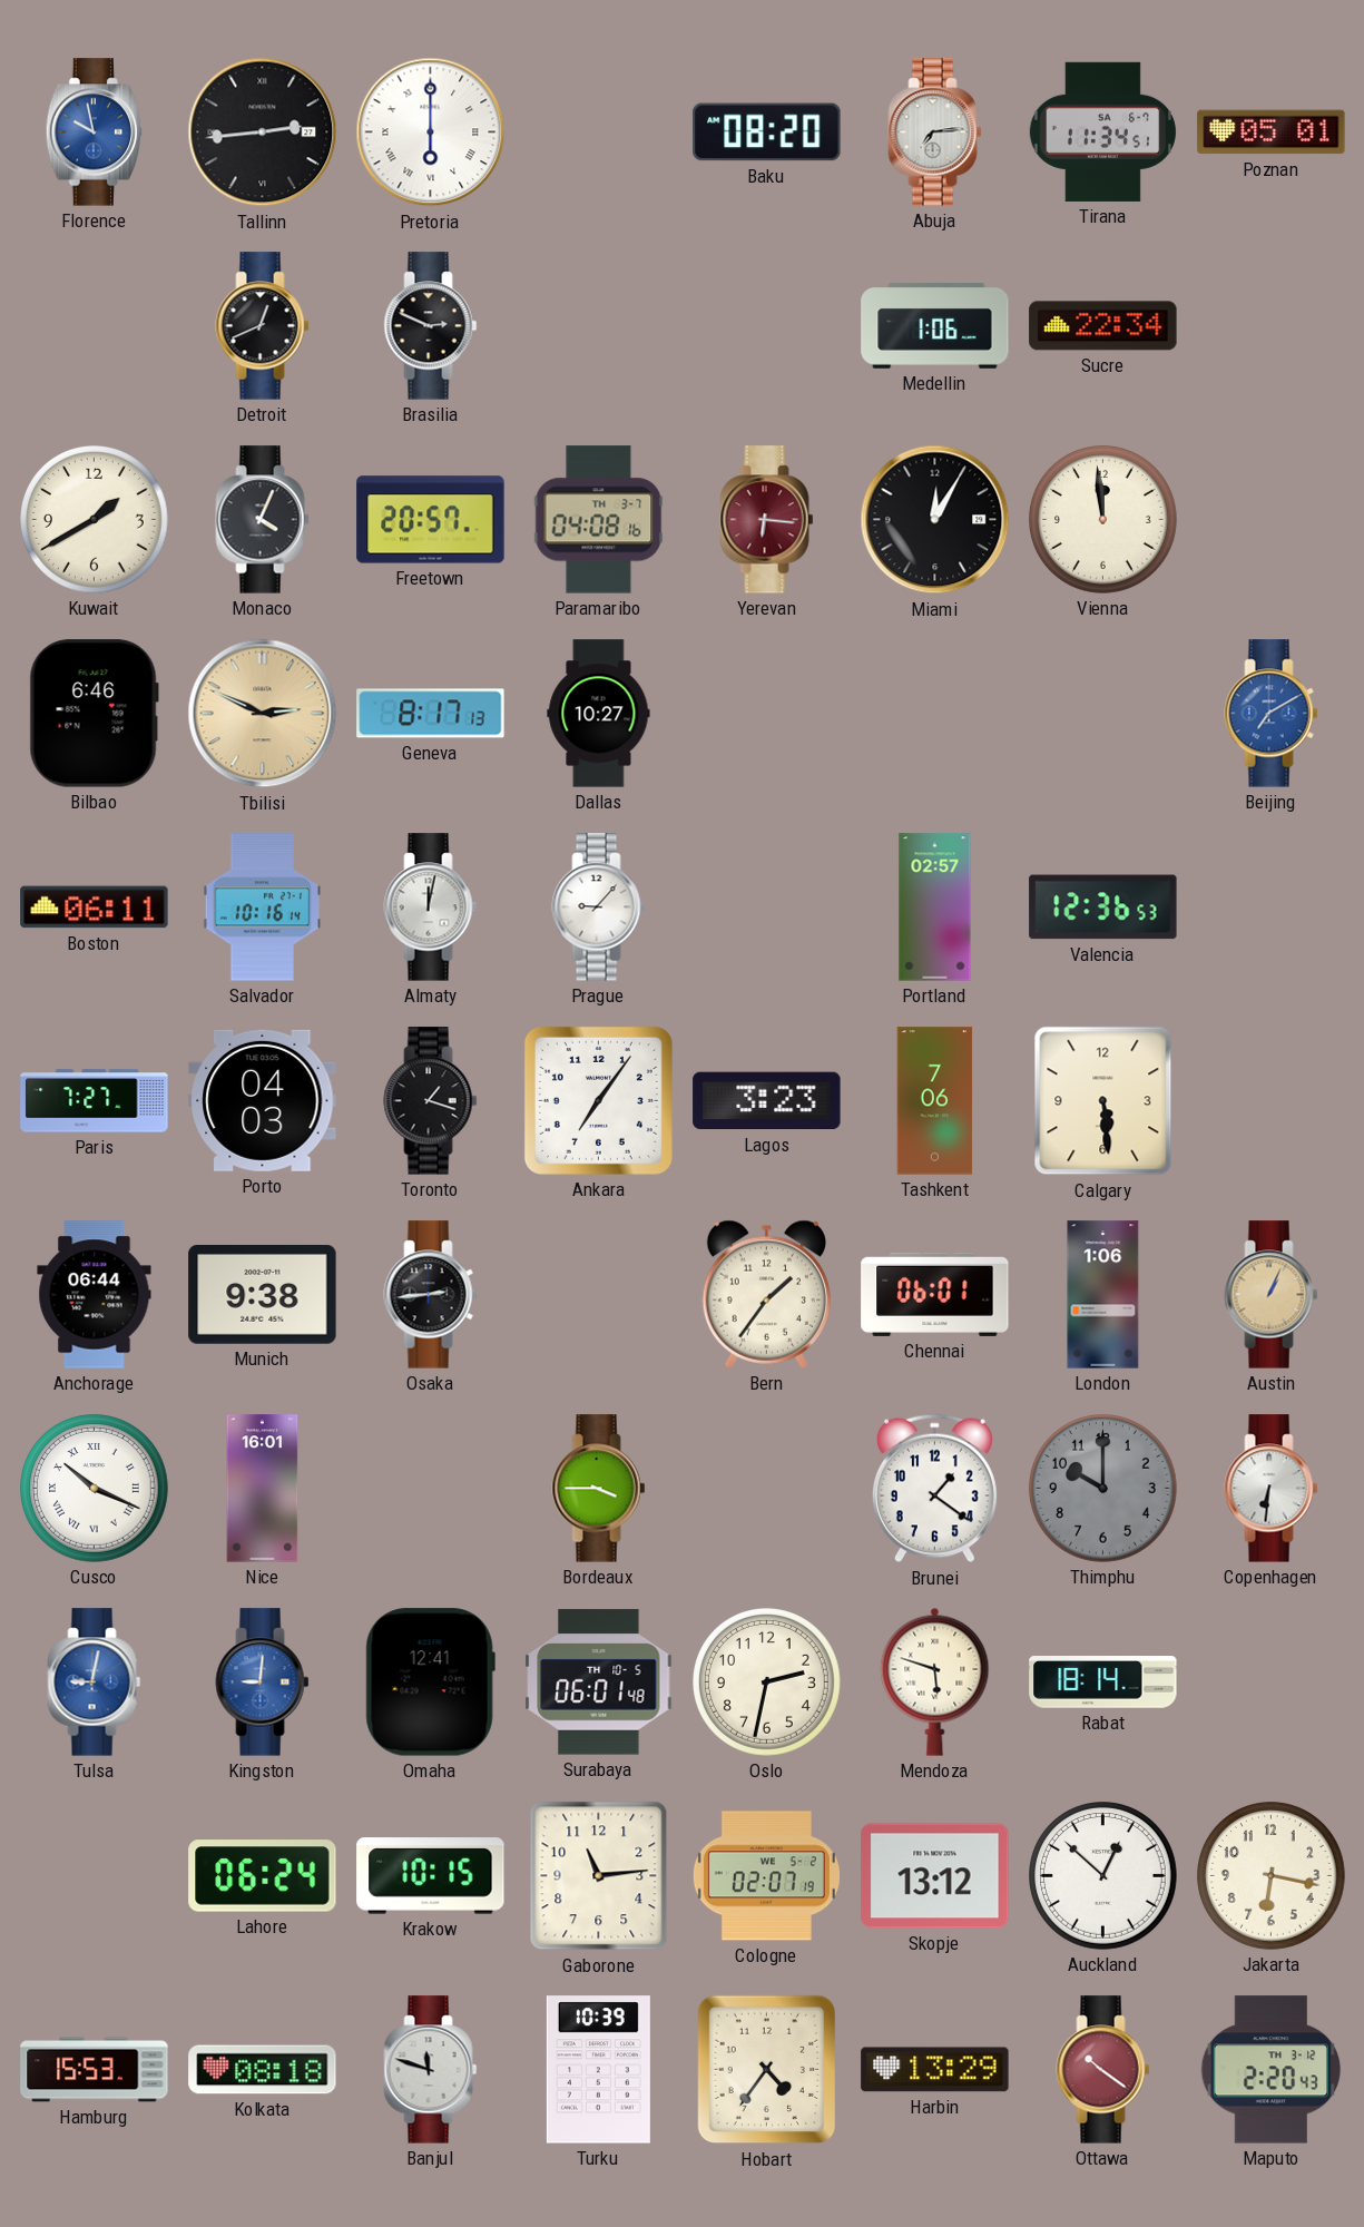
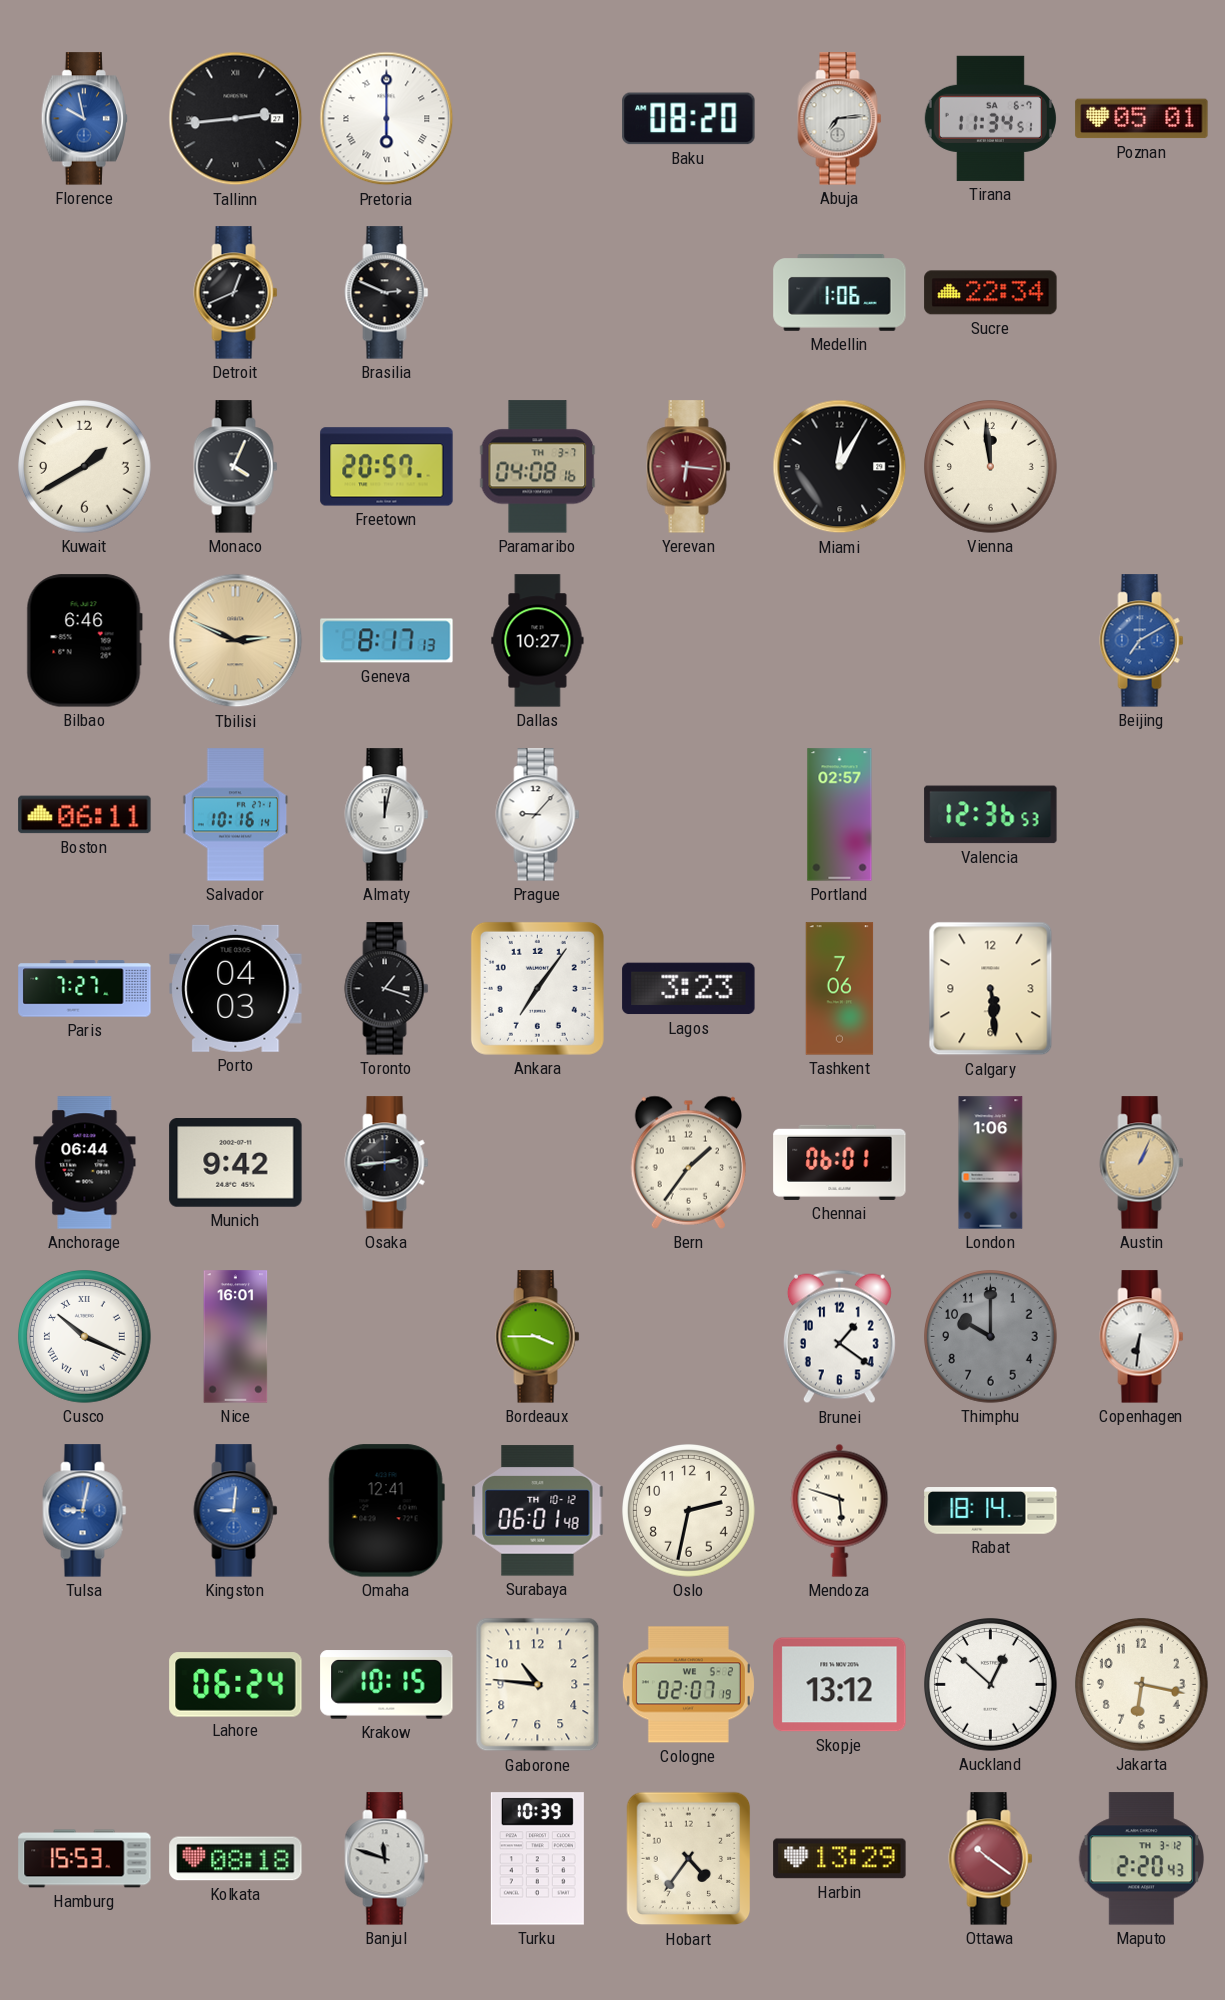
Munich: 9:38 -> 9:42 (236, 1163)
Surabaya date: TH 10-5 -> TH 10-12 (538, 1511)
Gaborone: 11:14 -> 10:46 (538, 1685)
